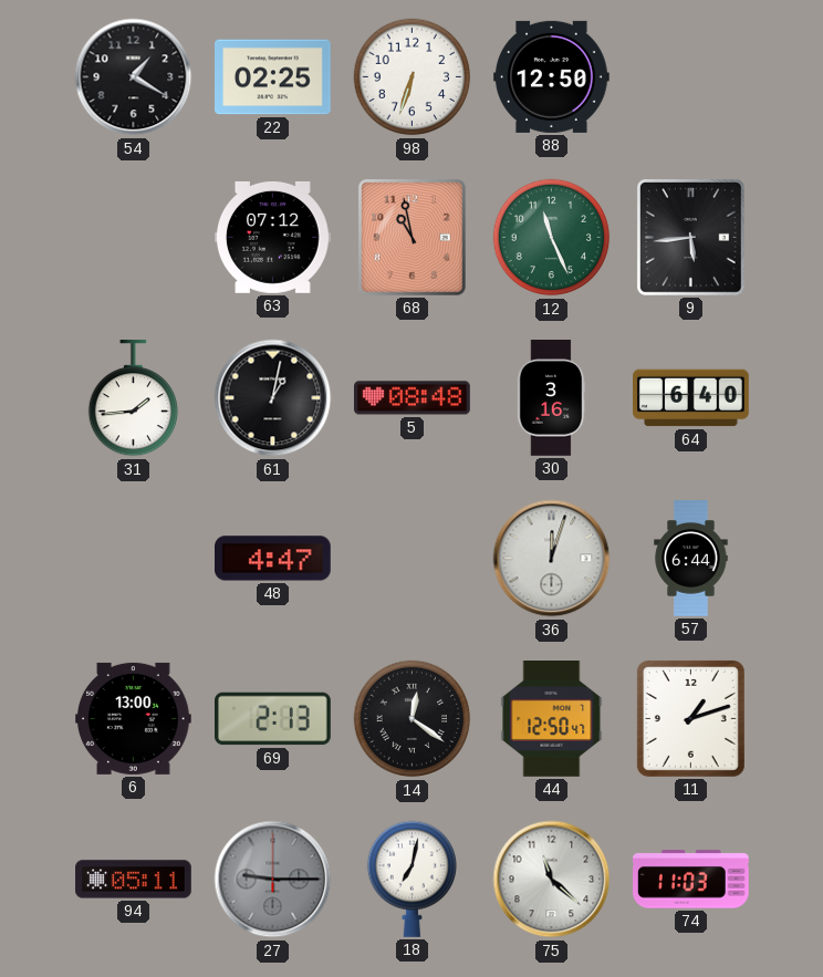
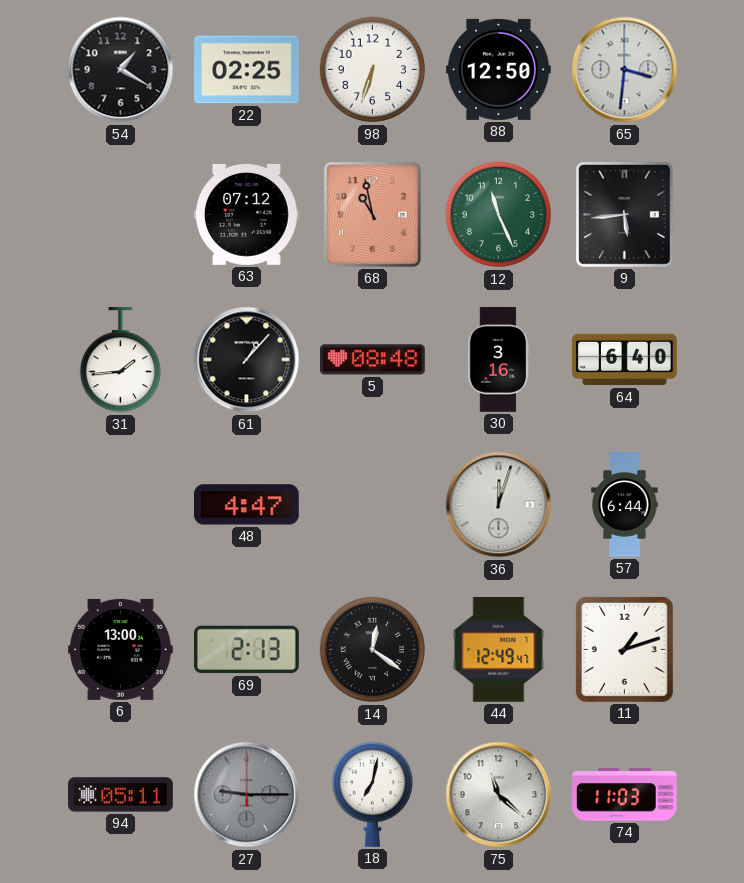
65: none -> 3:31 (625, 70)
61: 1:02 -> 1:07 (247, 360)
44: 12:50 -> 12:49 (499, 650)
